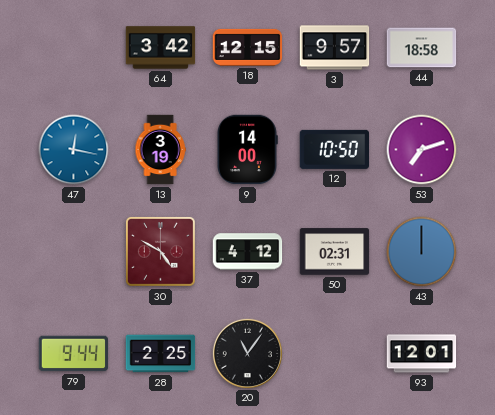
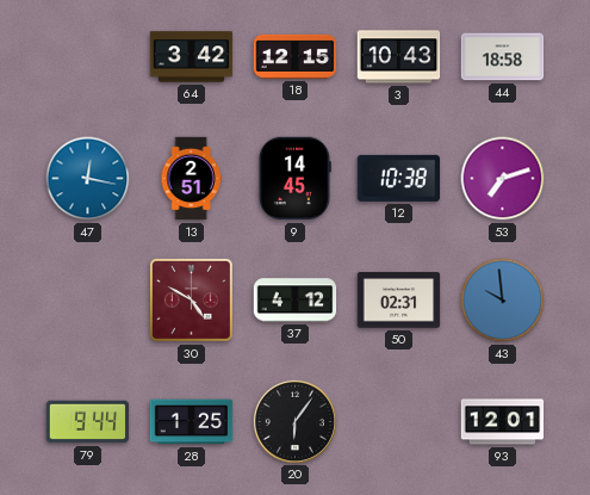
3: 9:57 -> 10:43 (399, 57)
13: 3:19 -> 2:51 (191, 179)
9: 14:00 -> 14:45 (294, 179)
12: 10:50 -> 10:38 (398, 178)
43: 12:00 -> 9:59 (503, 301)
28: 2:25 -> 1:25 (192, 422)
20: 11:06 -> 6:06 (294, 421)
